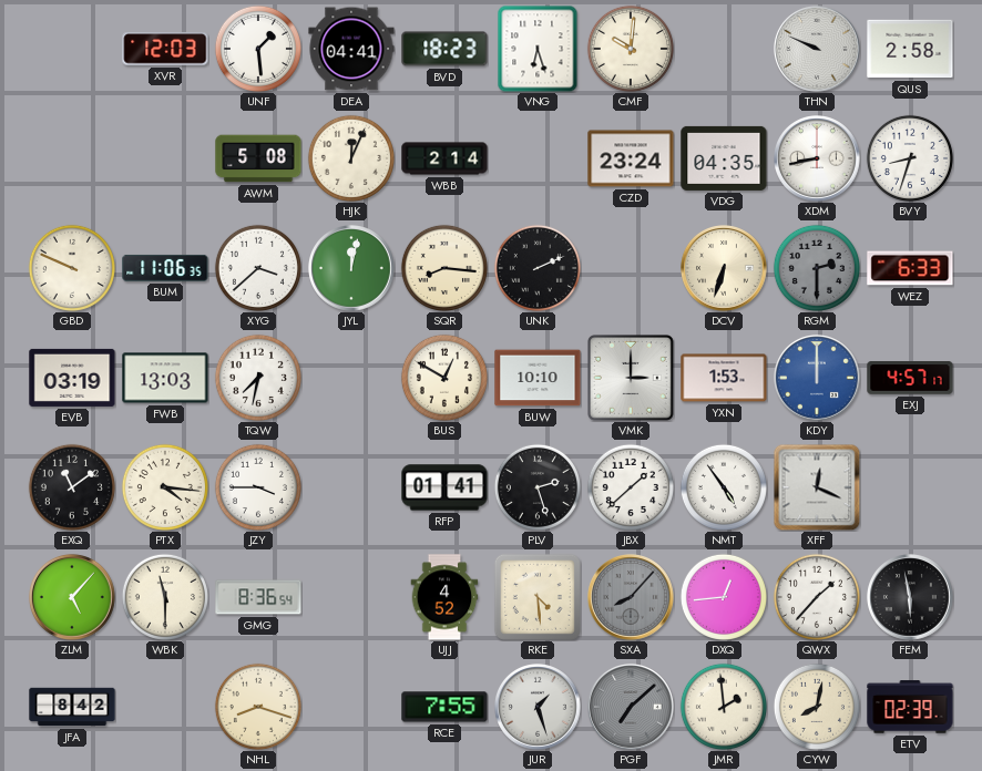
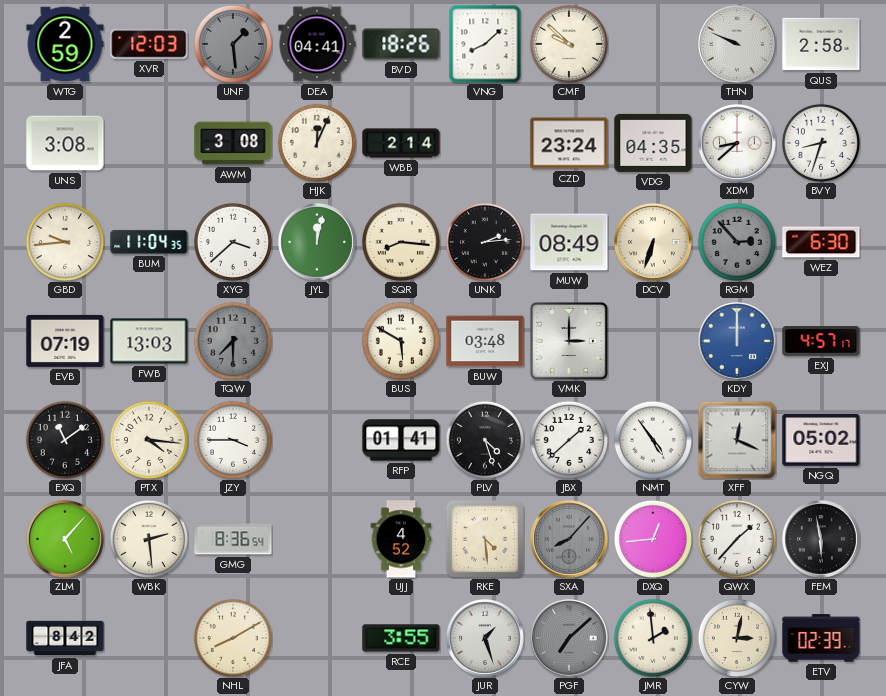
WTG: none -> 2:59 (65, 44)
UNF dial: white -> grey (233, 44)
BVD: 18:23 -> 18:26 (401, 44)
VNG: 6:27 -> 8:08 (485, 44)
CMF: 10:01 -> 9:52 (569, 44)
UNS: none -> 3:08 (65, 143)
AWM: 5:08 -> 3:08 (233, 143)
XDM: 8:43 -> 8:38 (738, 144)
GBD: 9:49 -> 9:44 (65, 242)
BUM: 11:06 -> 11:04 (149, 242)
UNK: 2:11 -> 2:14 (485, 242)
MUW: none -> 08:49 (569, 242)
RGM: 2:30 -> 2:53 (737, 242)
WEZ: 6:33 -> 6:30 (821, 242)
EVB: 03:19 -> 07:19 (65, 341)
TQW: 7:32 -> 7:30 (233, 341)
TQW dial: white -> grey (233, 341)
BUS: 12:50 -> 5:50 (401, 341)
BUW: 10:10 -> 03:48 (485, 341)
YXN: 1:53 -> none (724, 378)
PLV: 2:27 -> 4:27 (485, 440)
NGQ: none -> 05:02 (821, 441)
WBK: 11:30 -> 2:29 (149, 539)
NHL: 8:18 -> 8:10 (233, 638)
RCE: 7:55 -> 3:55 (401, 638)
CYW: 8:02 -> 3:02 (737, 638)
